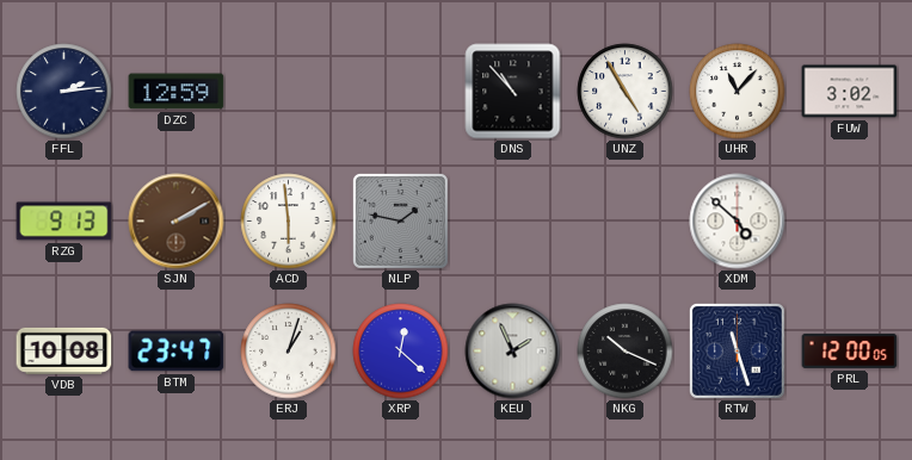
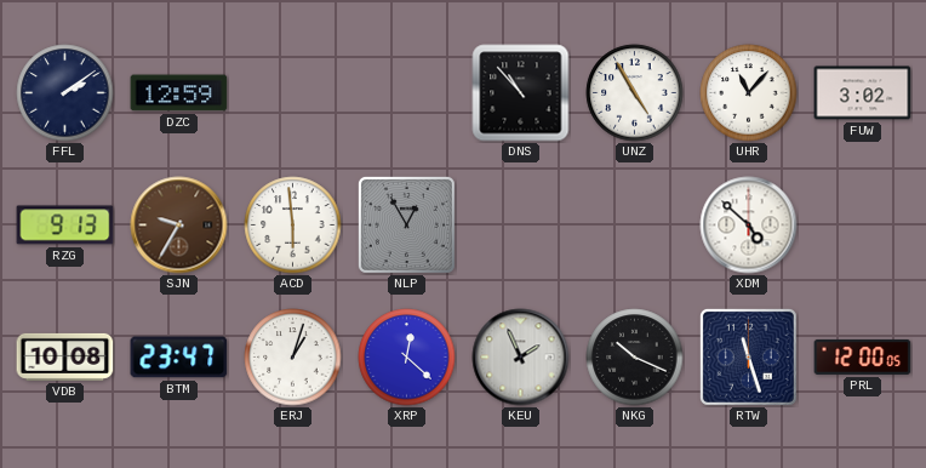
FFL: 2:14 -> 2:09 (65, 93)
SJN: 2:10 -> 9:35 (179, 226)
NLP: 1:47 -> 12:55 (406, 224)
